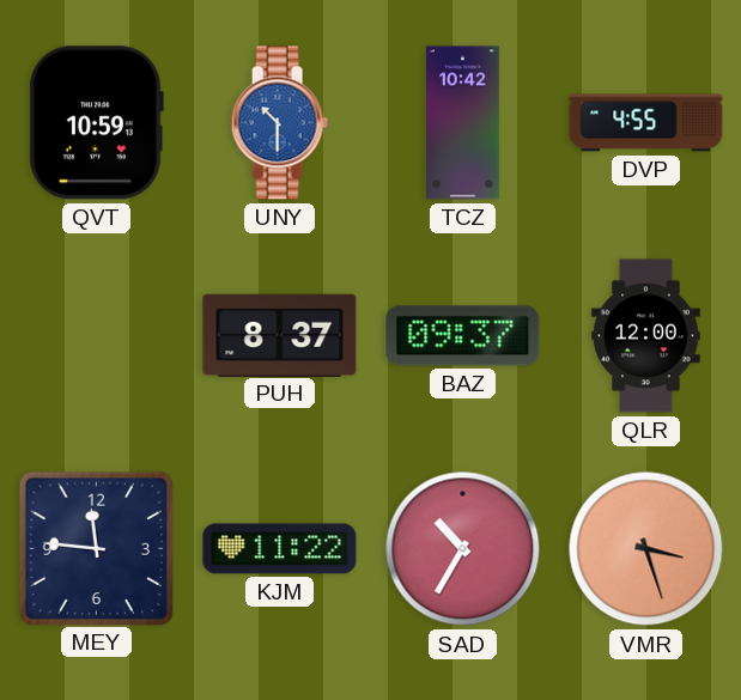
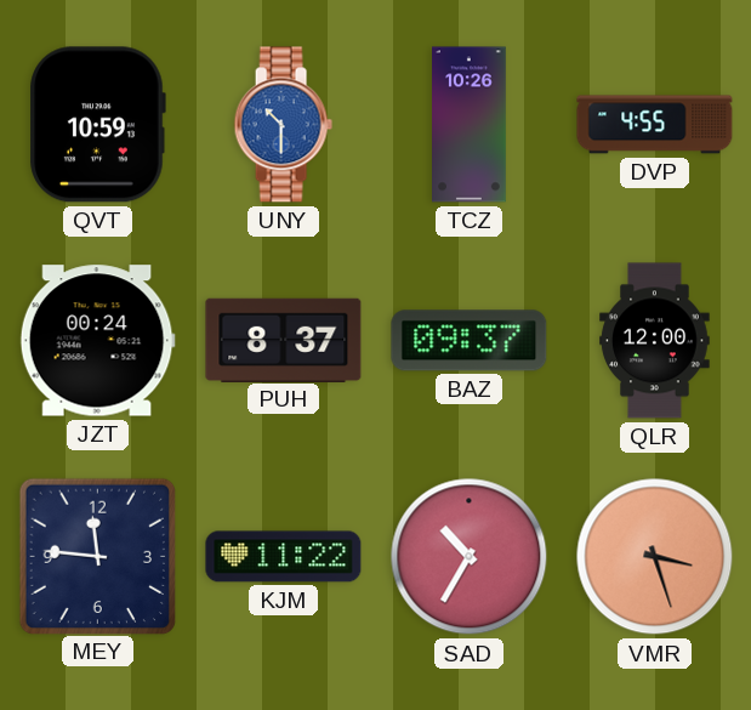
TCZ: 10:42 -> 10:26 (470, 125)
JZT: none -> 00:24 (97, 341)
